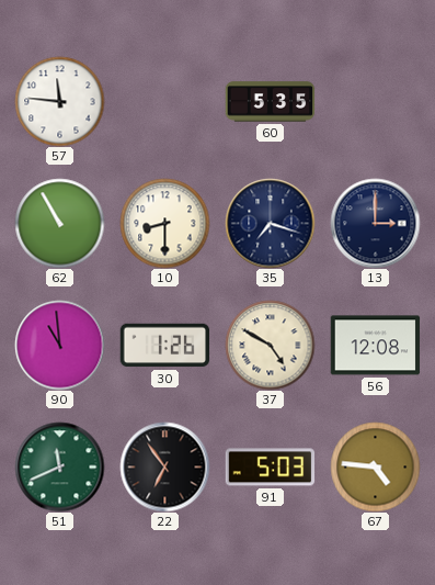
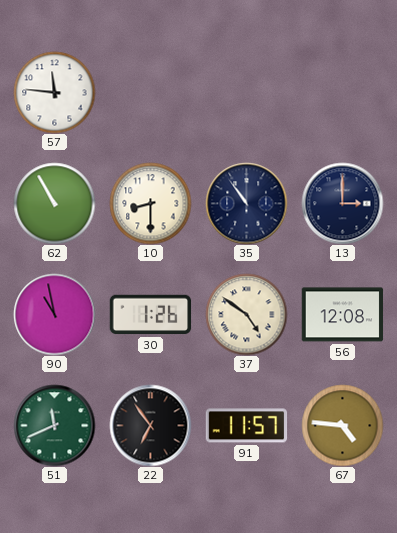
60: 5:35 -> none (270, 102)
35: 7:18 -> 10:54 (246, 203)
90: 10:59 -> 10:58 (54, 314)
37: 4:50 -> 4:51 (246, 314)
91: 5:03 -> 11:57 (246, 426)
